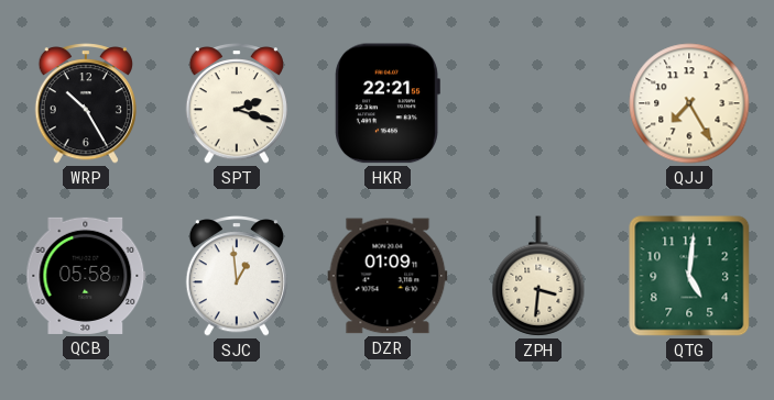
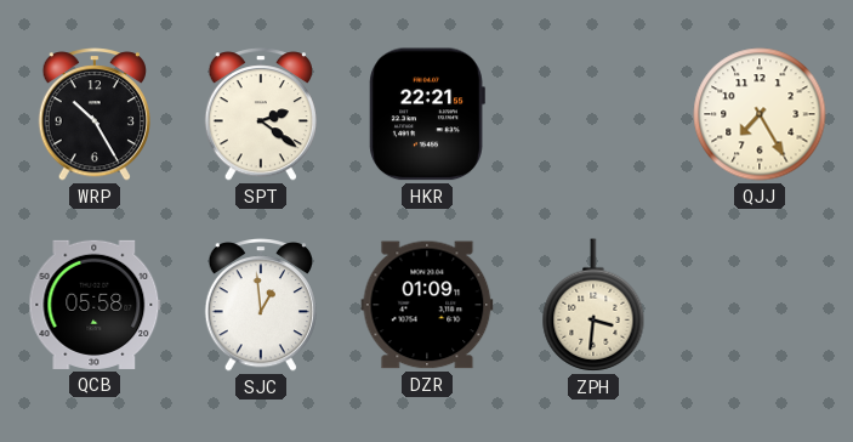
SPT: 2:18 -> 2:21 (261, 114)
QTG: 5:01 -> none (689, 276)
